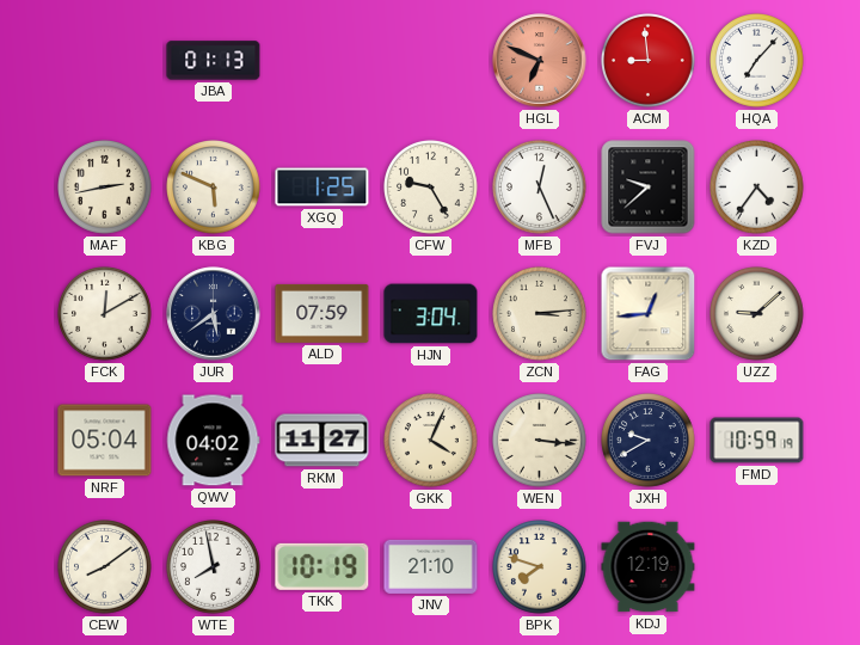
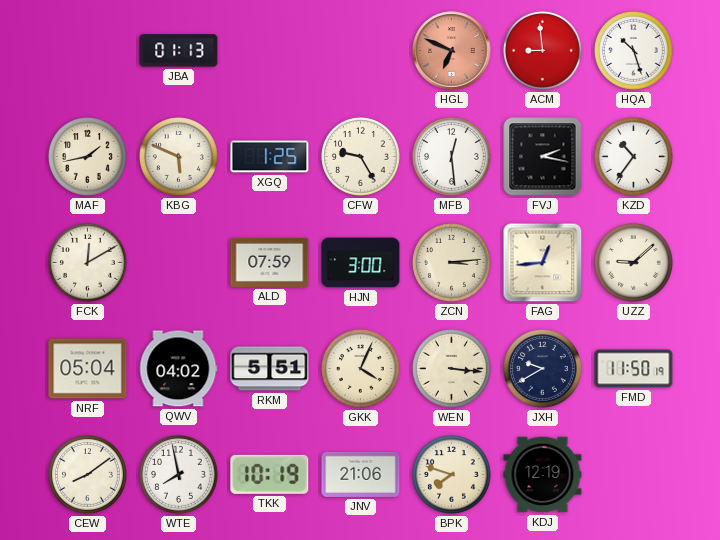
HQA: 7:07 -> 10:27 (634, 51)
MAF: 2:43 -> 1:43 (88, 157)
MFB: 12:26 -> 12:29 (452, 157)
FVJ: 9:38 -> 2:17 (543, 157)
KZD: 4:36 -> 10:36 (634, 157)
JUR: 5:39 -> none (214, 314)
HJN: 3:04 -> 3:00 (361, 263)
RKM: 11:27 -> 5:51 (270, 369)
FMD: 10:59 -> 11:50 (634, 369)
JNV: 21:10 -> 21:06 (361, 474)
